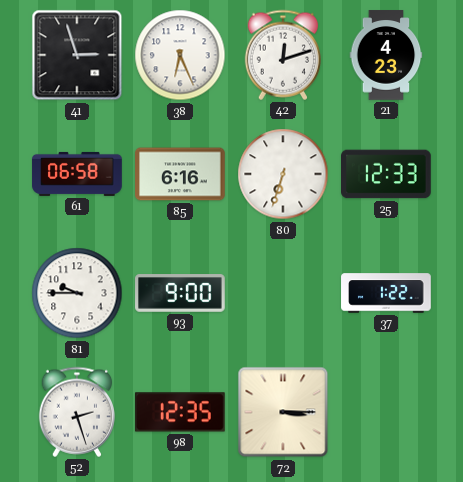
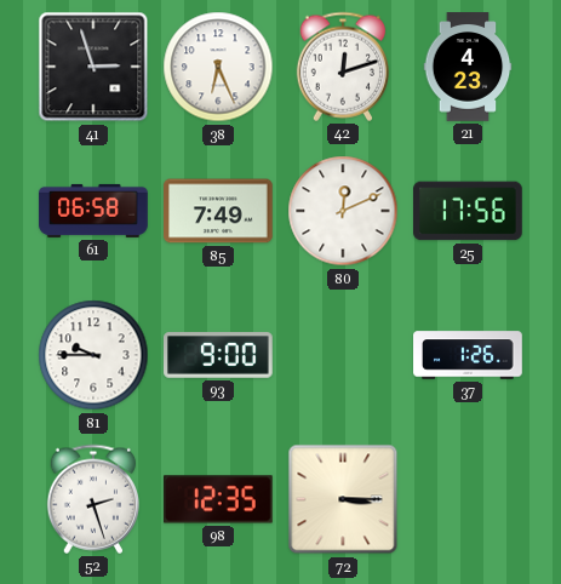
85: 6:16 -> 7:49 (218, 211)
80: 6:33 -> 12:11 (343, 211)
25: 12:33 -> 17:56 (469, 211)
37: 1:22 -> 1:26 (468, 355)
